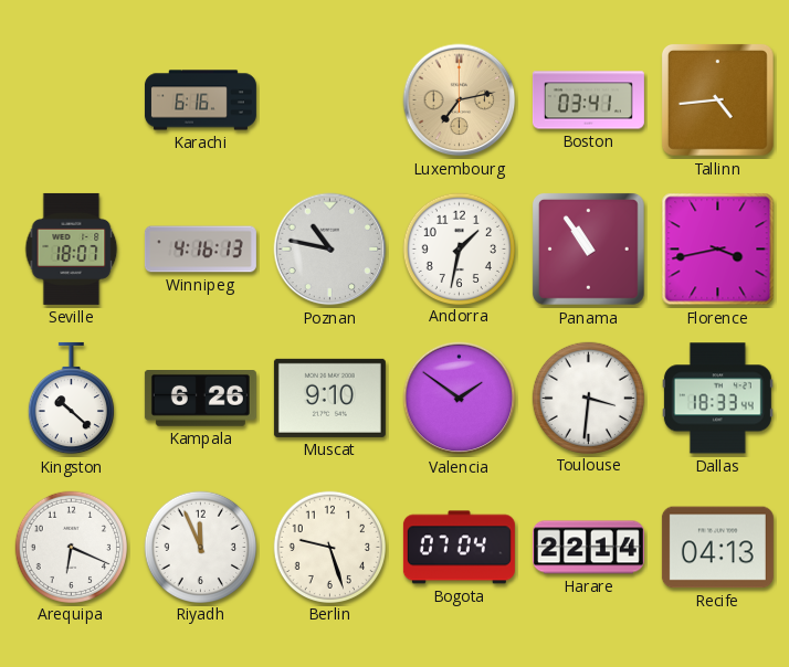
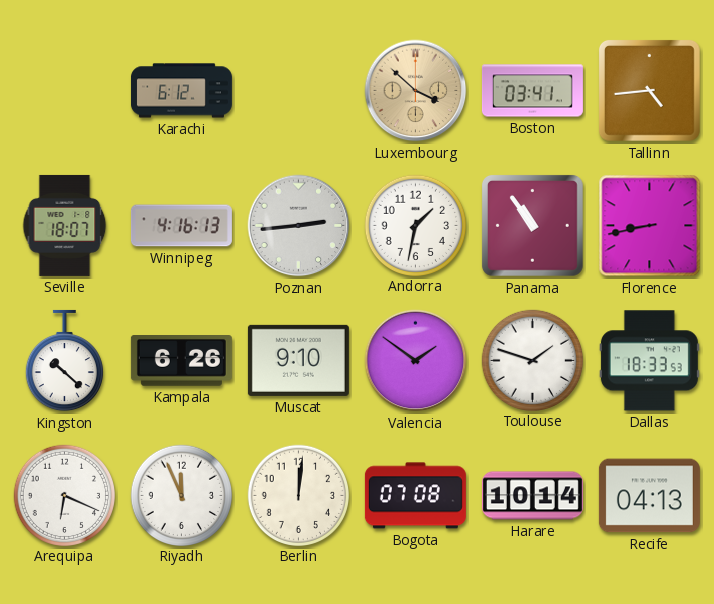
Karachi: 6:16 -> 6:12 (181, 91)
Luxembourg: 7:13 -> 3:52 (416, 91)
Poznan: 10:47 -> 2:44 (299, 226)
Florence: 3:43 -> 8:43 (650, 226)
Toulouse: 3:31 -> 1:48 (532, 360)
Dallas: 18:33:44 -> 18:33:53 (649, 361)
Berlin: 9:27 -> 12:01 (298, 495)
Bogota: 07:04 -> 07:08 (415, 496)
Harare: 22:14 -> 10:14 (532, 496)
